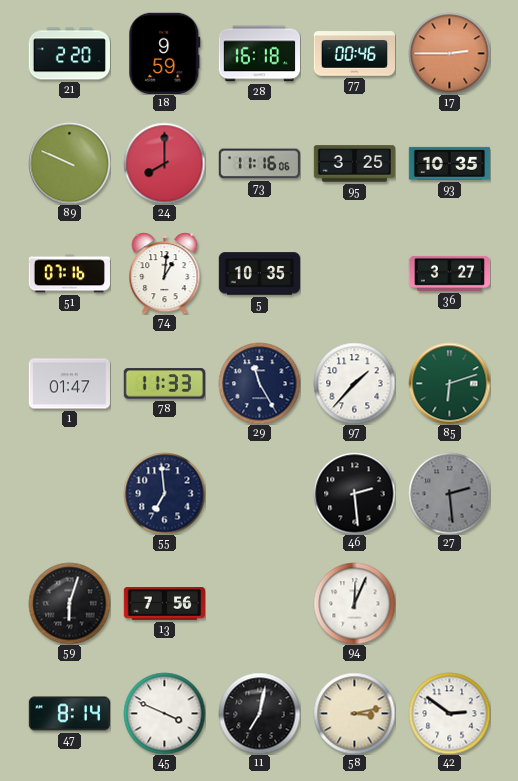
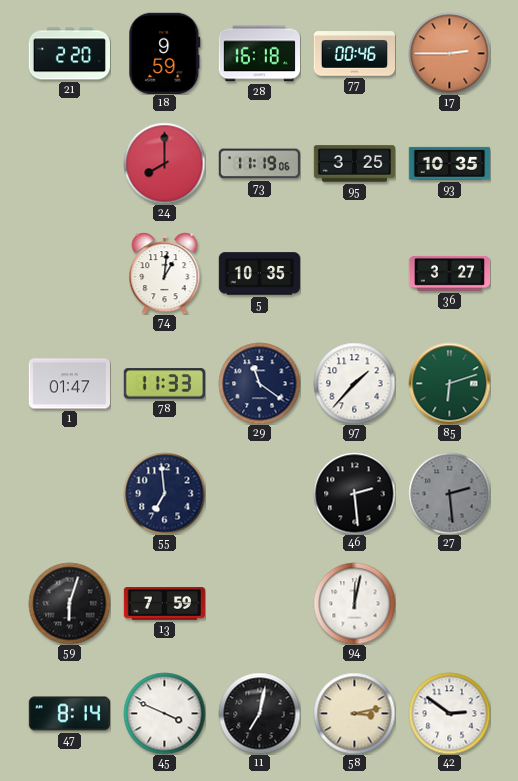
89: 9:49 -> none (69, 163)
73: 11:16 -> 11:19 (259, 164)
51: 07:16 -> none (69, 274)
29: 11:25 -> 11:21 (259, 383)
13: 7:56 -> 7:59 (164, 604)
94: 12:04 -> 12:02 (354, 603)
